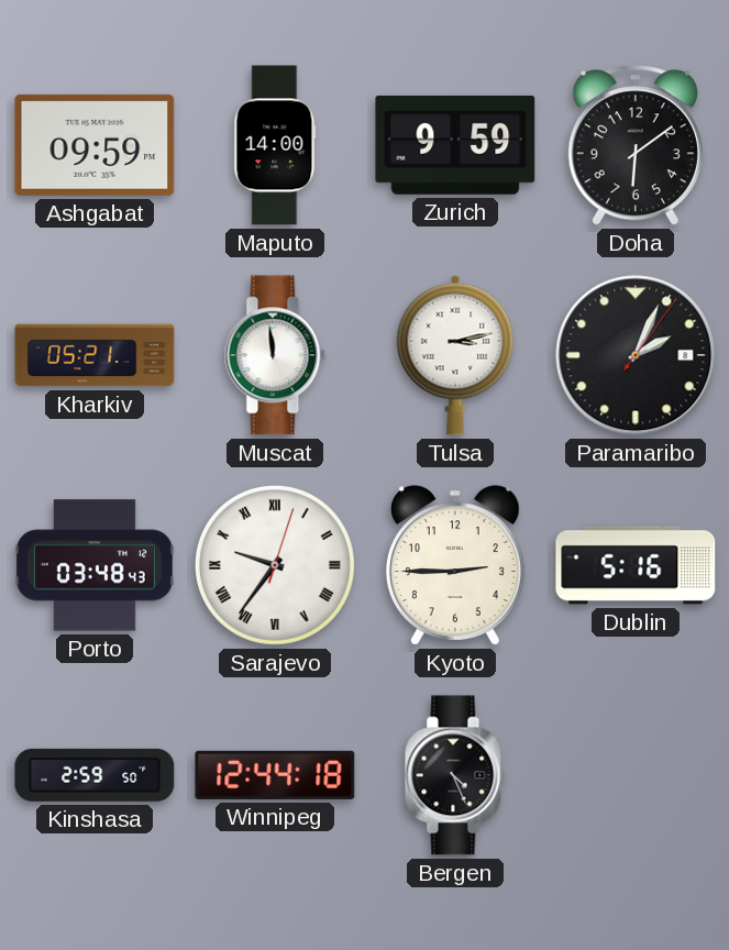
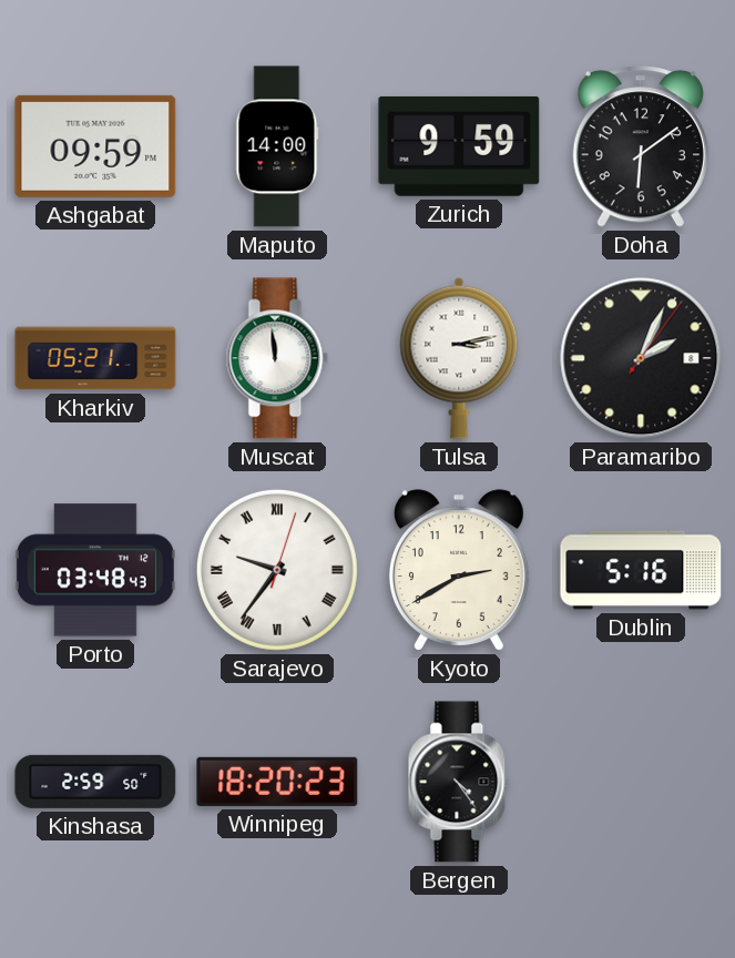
Kyoto: 2:45 -> 2:40 (459, 570)
Winnipeg: 12:44 -> 18:20 (277, 782)
Bergen: 4:26 -> 4:24 (459, 782)
